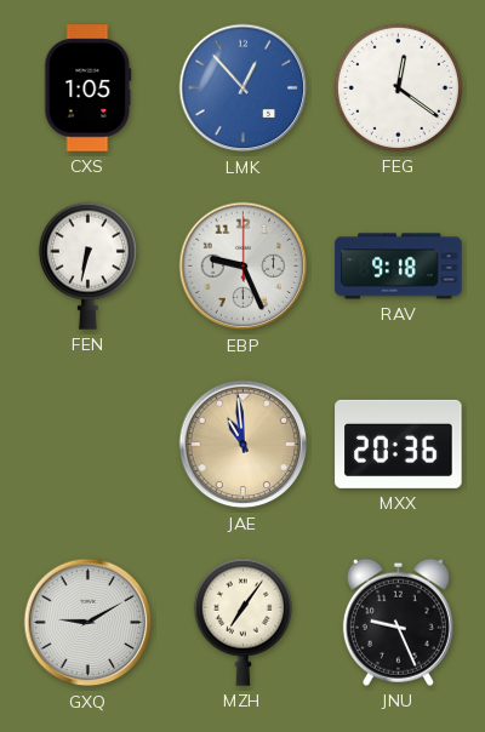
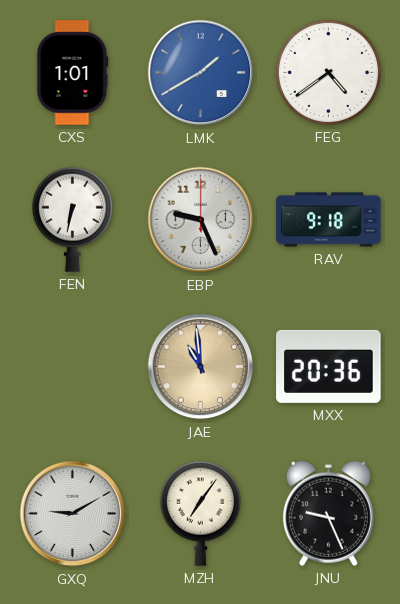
CXS: 1:05 -> 1:01 (73, 73)
LMK: 12:53 -> 1:40 (201, 73)
FEG: 12:21 -> 4:39 (328, 72)
